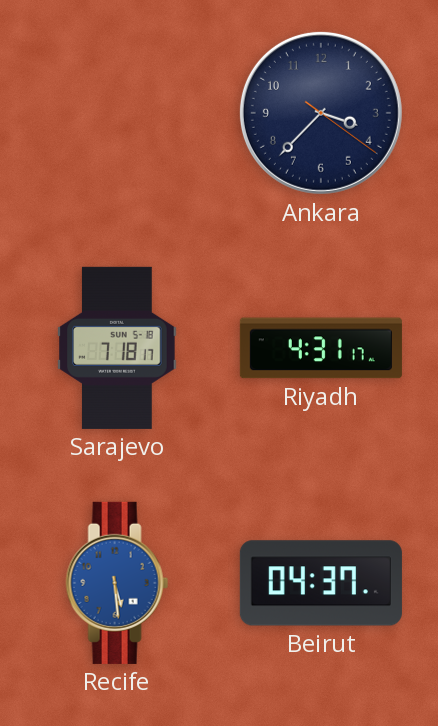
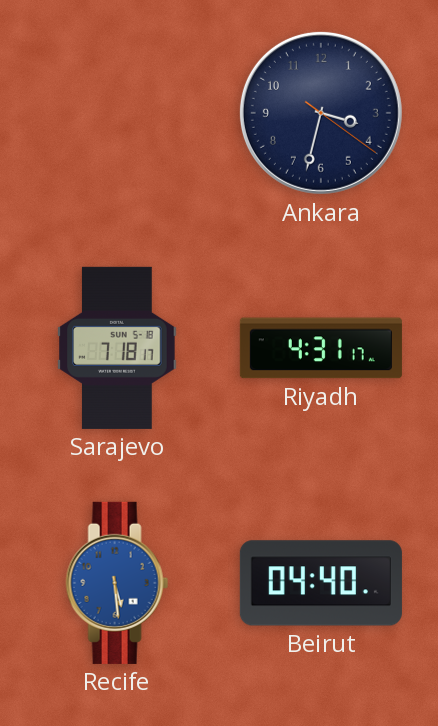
Ankara: 3:37 -> 3:32 (321, 113)
Beirut: 04:37 -> 04:40 (321, 583)
